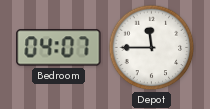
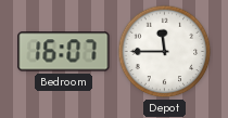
Bedroom: 04:07 -> 16:07 (64, 52)
